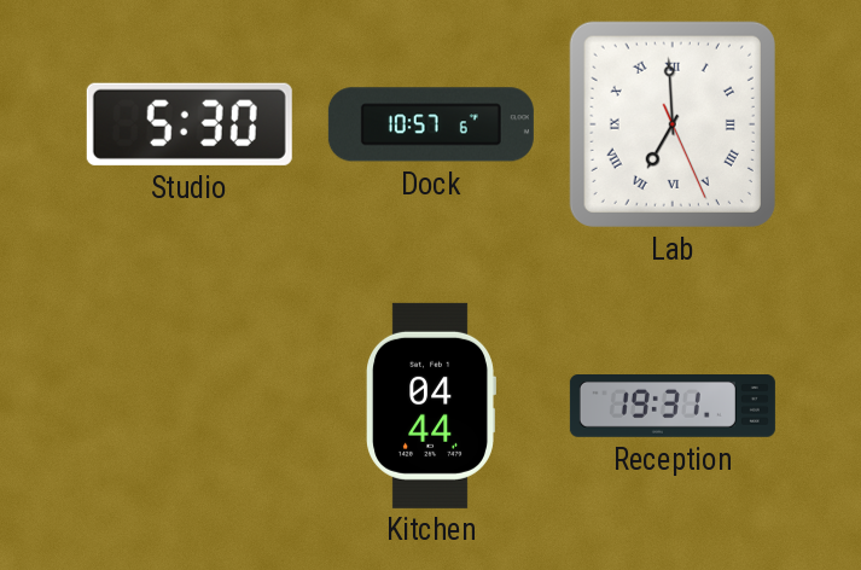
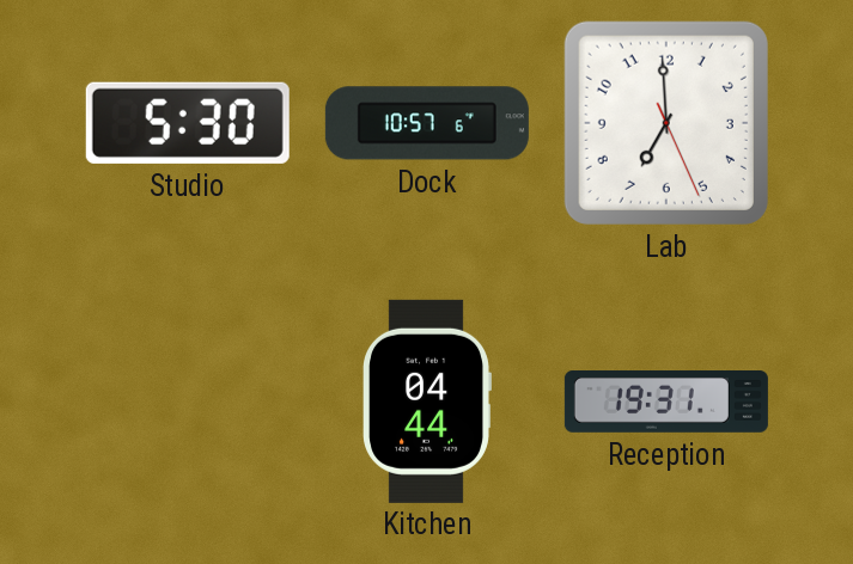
Lab numerals: Roman -> Arabic (666, 123)
